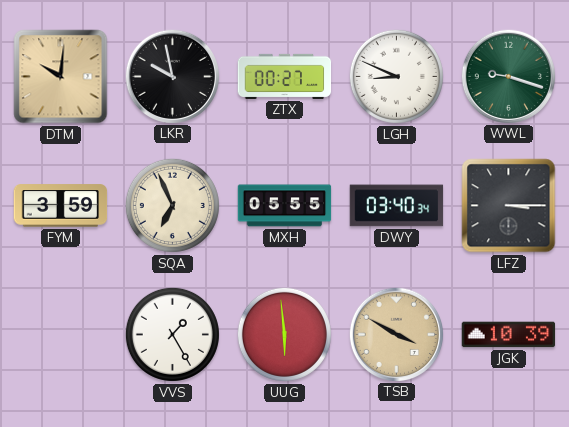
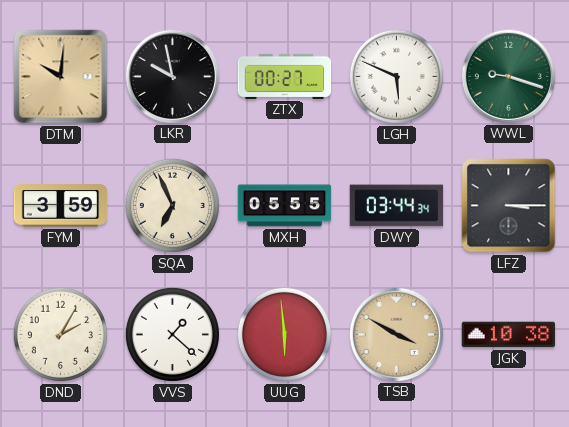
LGH: 8:49 -> 5:49 (396, 76)
DWY: 03:40 -> 03:44 (397, 206)
DND: none -> 2:05 (60, 334)
VVS: 1:25 -> 1:22 (172, 334)
JGK: 10:39 -> 10:38 (509, 335)
